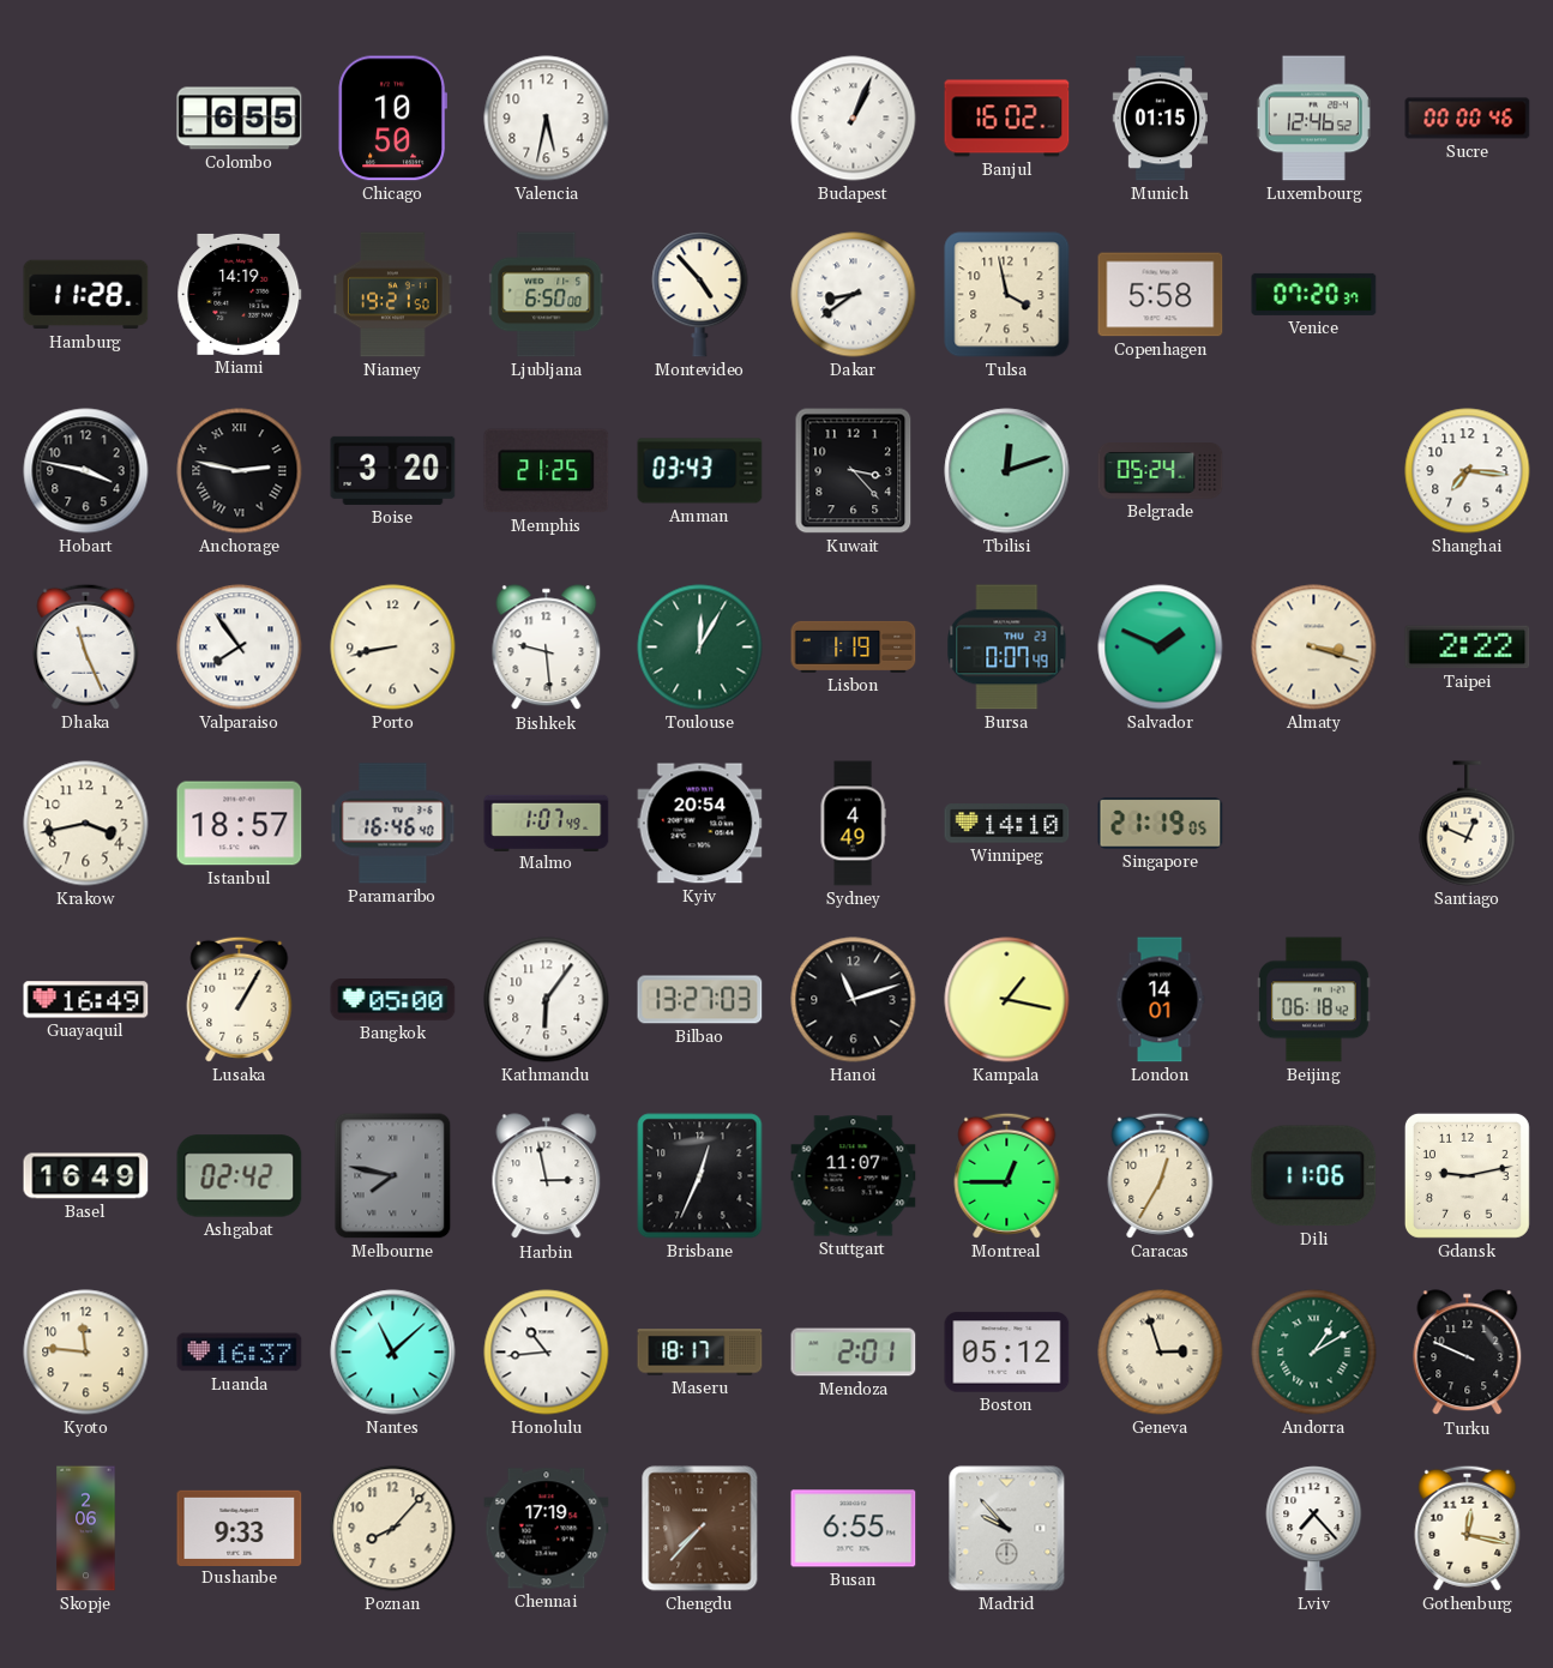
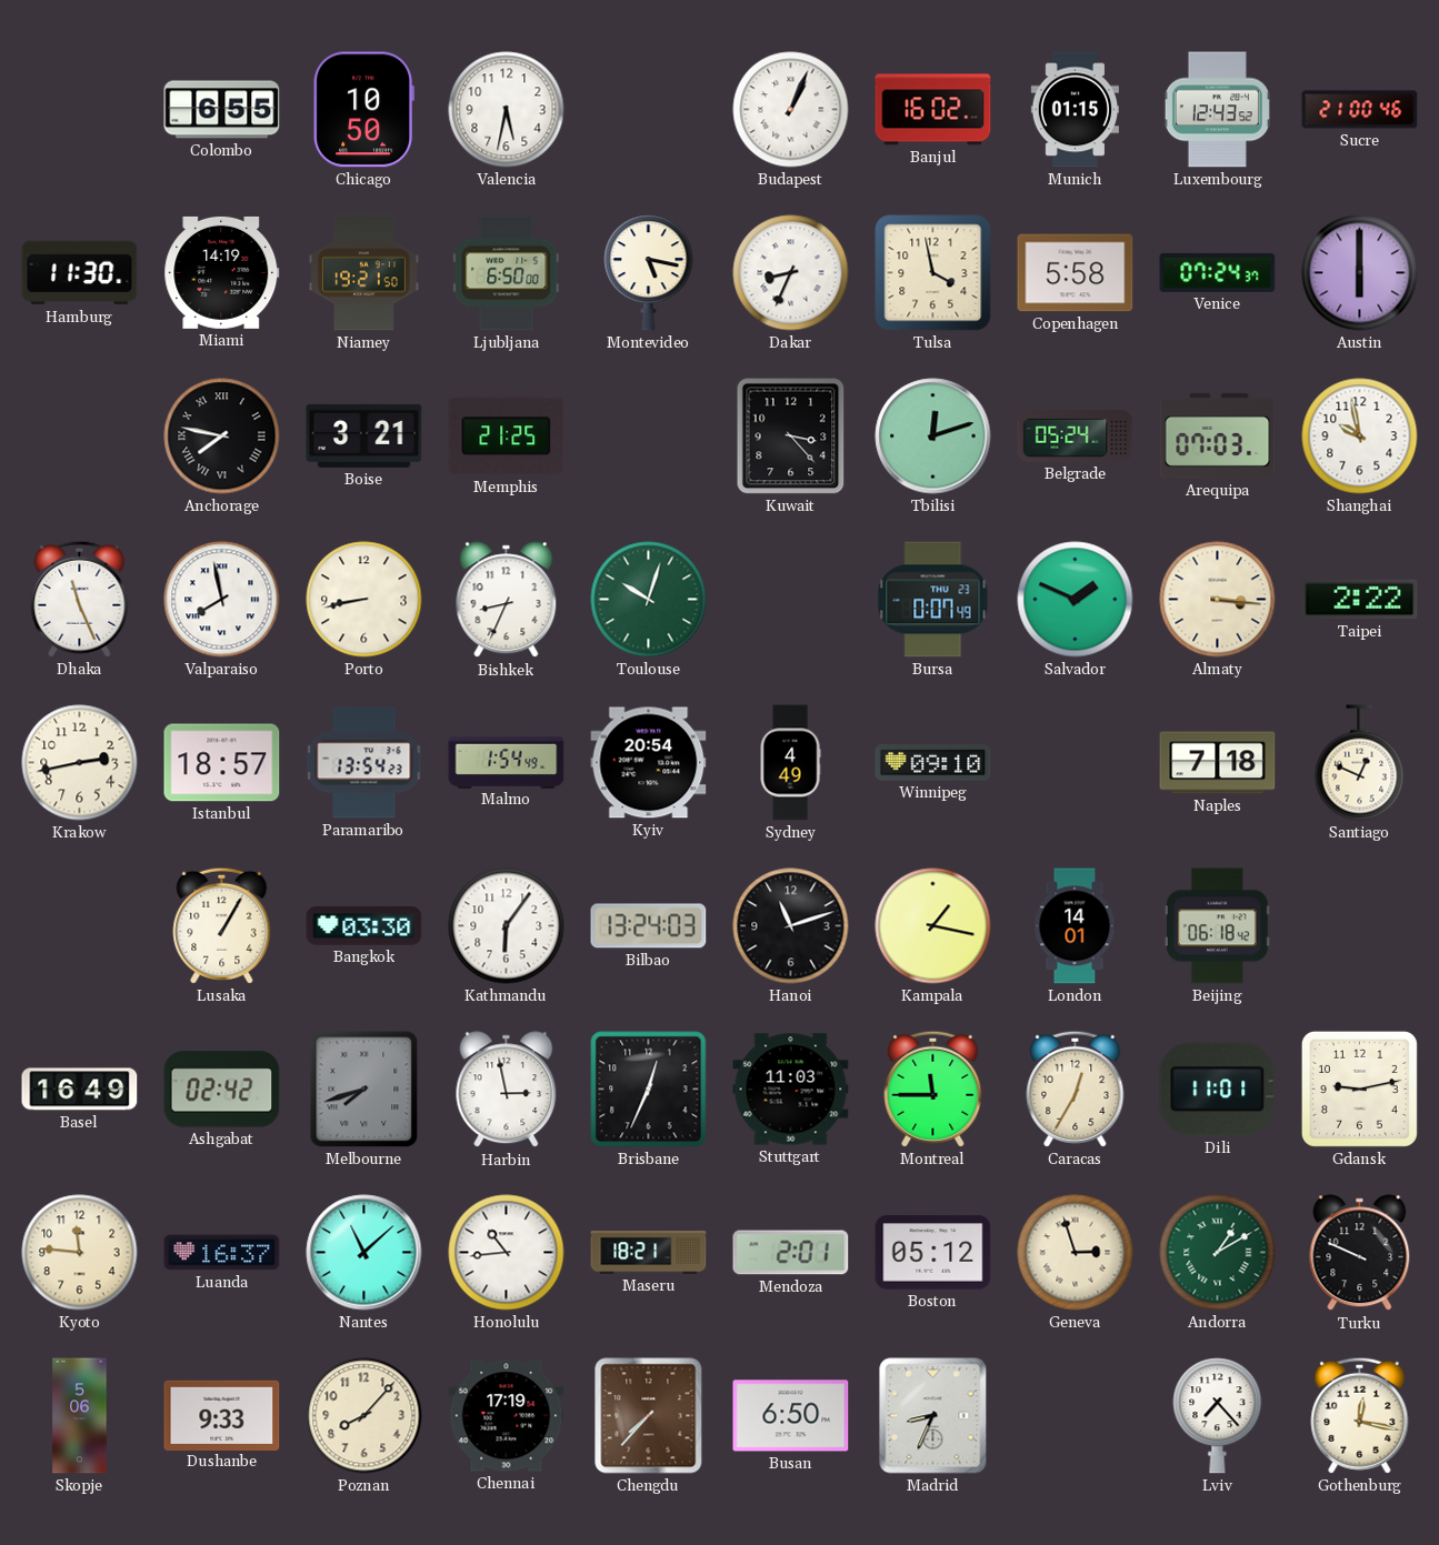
Luxembourg: 12:46 -> 12:43 (1217, 110)
Sucre: 00:00 -> 21:00 (1360, 110)
Hamburg: 11:28 -> 11:30 (80, 273)
Montevideo: 4:53 -> 5:17 (649, 273)
Dakar: 8:39 -> 8:34 (791, 273)
Venice: 07:20 -> 07:24 (1218, 272)
Austin: none -> 6:00 (1360, 273)
Hobart: 3:47 -> none (86, 471)
Anchorage: 2:47 -> 7:47 (222, 437)
Boise: 3:20 -> 3:21 (364, 435)
Amman: 03:43 -> none (700, 471)
Arequipa: none -> 07:03 (1218, 435)
Shanghai: 7:16 -> 9:58 (1360, 437)
Valparaiso: 7:54 -> 7:58 (222, 600)
Bishkek: 9:29 -> 8:34 (507, 600)
Toulouse: 12:05 -> 10:03 (649, 600)
Lisbon: 1:19 -> none (854, 646)
Almaty: 3:18 -> 3:16 (1218, 600)
Krakow: 3:43 -> 2:43 (80, 763)
Paramaribo: 16:46 -> 13:54 (364, 763)
Malmo: 1:07 -> 1:54 (507, 762)
Winnipeg: 14:10 -> 09:10 (933, 763)
Singapore: 21:19 -> none (1161, 824)
Naples: none -> 7:18 (1218, 763)
Guayaquil: 16:49 -> none (86, 1000)
Bangkok: 05:00 -> 03:30 (364, 926)
Bilbao: 13:27 -> 13:24 (649, 926)
Melbourne: 7:47 -> 7:42 (364, 1090)
Stuttgart: 11:07 -> 11:03 (791, 1090)
Montreal: 12:45 -> 11:45 (933, 1088)
Dili: 11:06 -> 11:01 (1218, 1090)
Maseru: 18:17 -> 18:21 (649, 1253)
Skopje: 2:06 -> 5:06 (80, 1416)
Busan: 6:55 -> 6:50 (791, 1416)
Madrid: 9:53 -> 8:34 (933, 1416)
